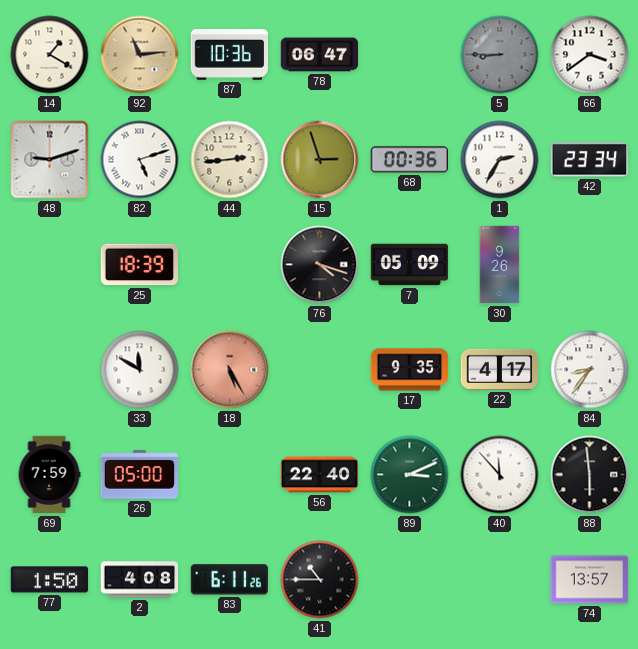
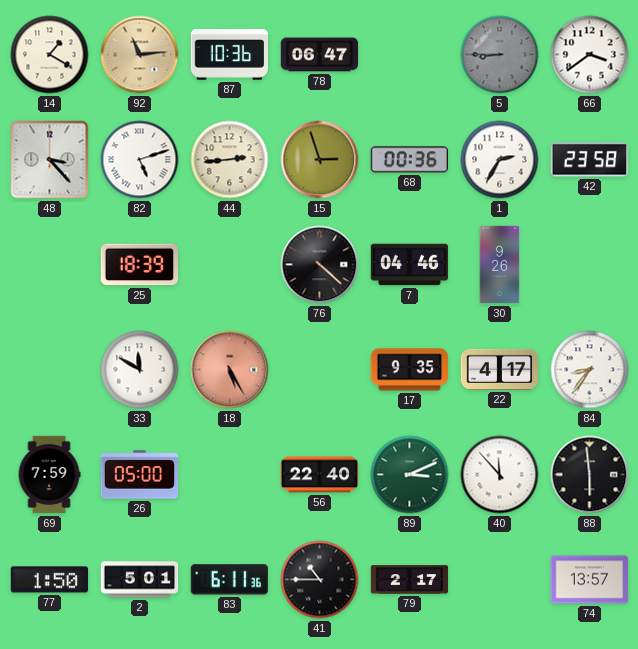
48: 9:12 -> 3:23 (50, 160)
42: 23:34 -> 23:58 (589, 160)
76: 4:18 -> 4:22 (320, 265)
7: 05:09 -> 04:46 (410, 265)
2: 4:08 -> 5:01 (140, 580)
83: 6:11:26 -> 6:11:36 (229, 580)
79: none -> 2:17 (410, 580)
